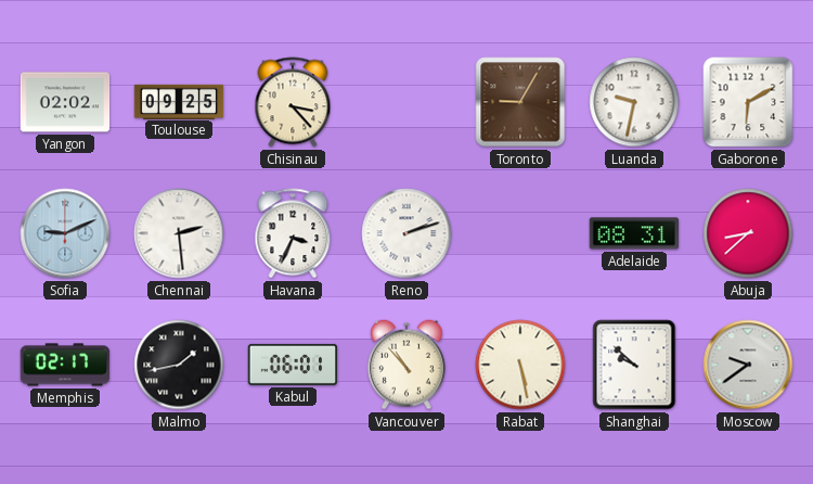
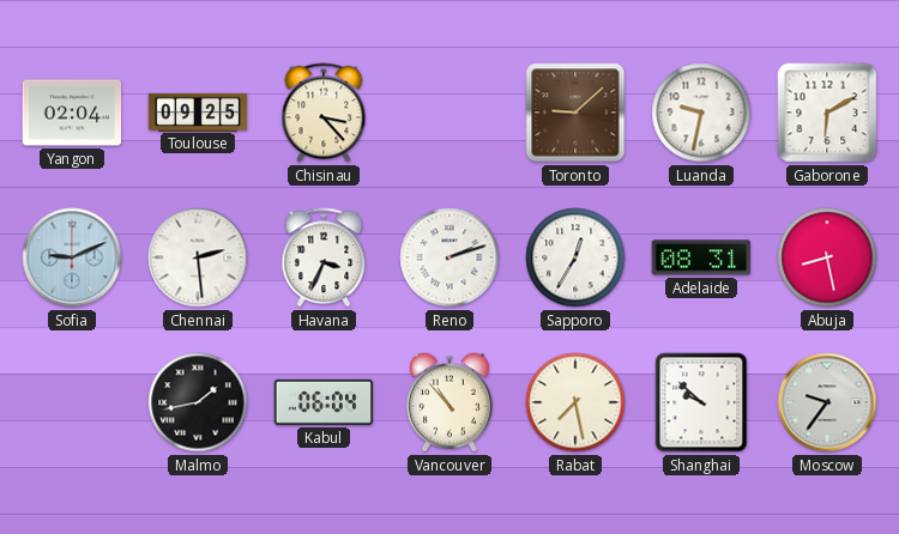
Yangon: 02:02 -> 02:04 (72, 113)
Toronto: 9:05 -> 9:08 (575, 113)
Sapporo: none -> 12:35 (575, 257)
Abuja: 8:38 -> 8:28 (827, 257)
Memphis: 02:17 -> none (65, 365)
Kabul: 06:01 -> 06:04 (324, 402)
Rabat: 5:28 -> 7:28 (575, 402)
Moscow: 9:39 -> 9:36 (827, 402)
